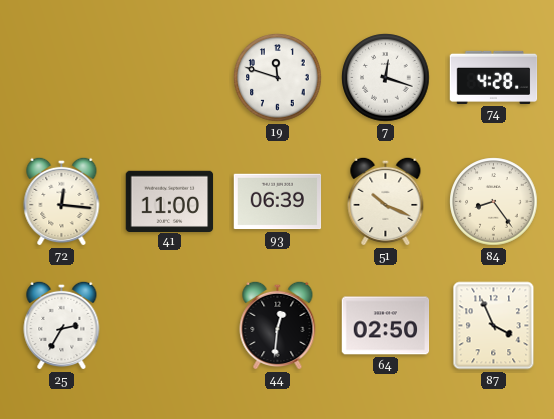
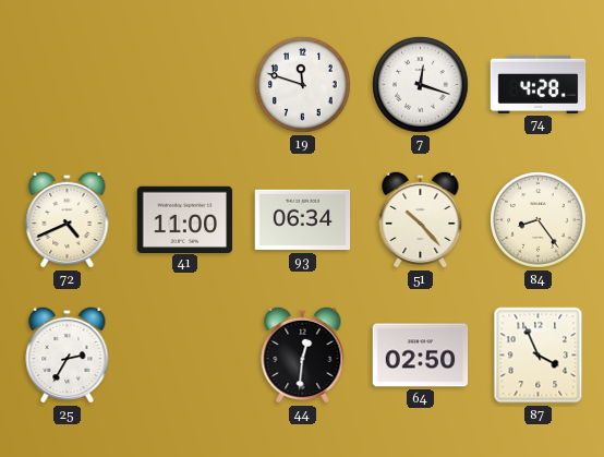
72: 12:16 -> 4:41 (68, 219)
93: 06:39 -> 06:34 (303, 220)
51: 10:19 -> 10:23 (421, 219)
